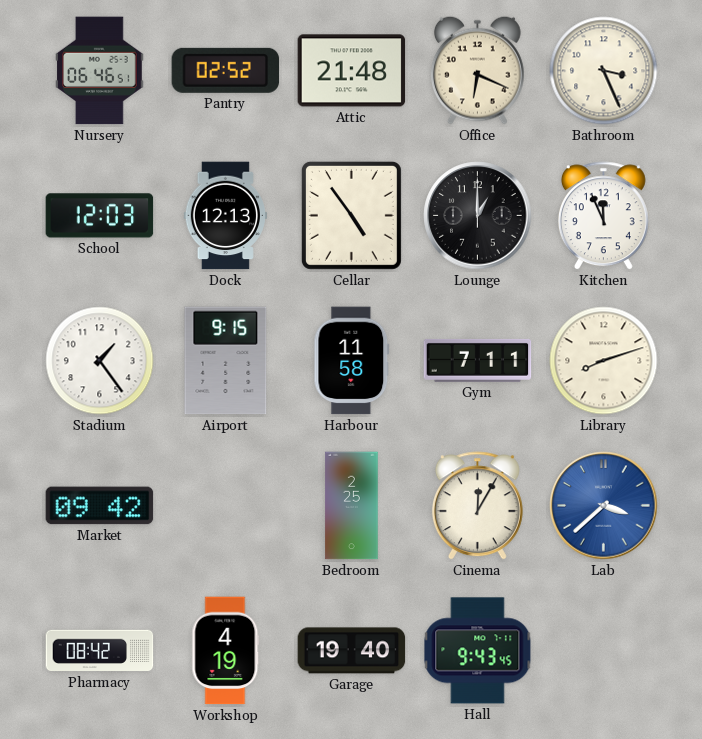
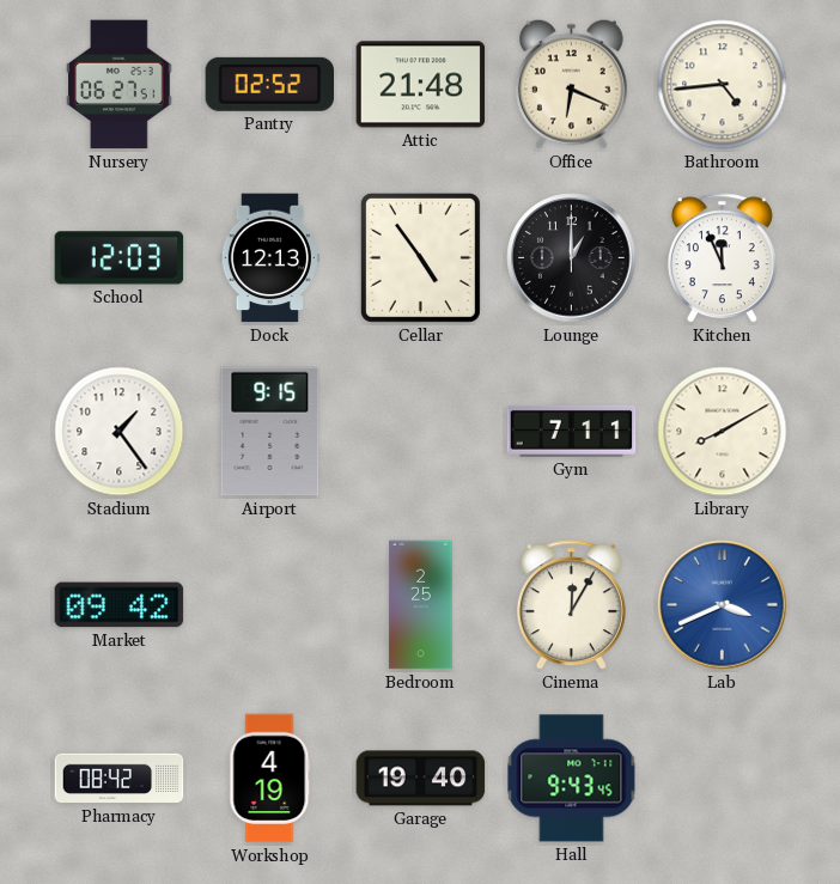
Nursery: 06:46 -> 06:27 (120, 85)
Bathroom: 3:26 -> 4:44 (723, 85)
Harbour: 11:58 -> none (352, 361)
Library: 8:12 -> 8:10 (723, 432)
Lab: 3:38 -> 3:41 (723, 605)
